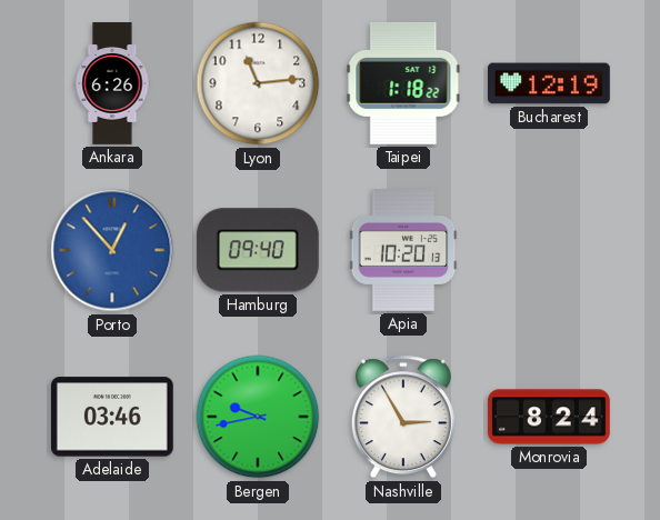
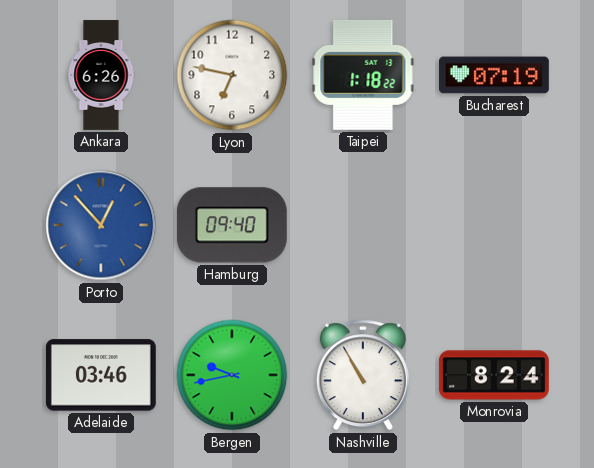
Lyon: 11:14 -> 6:47 (232, 75)
Bucharest: 12:19 -> 07:19 (495, 75)
Apia: 10:20 -> none (403, 251)
Nashville: 2:55 -> 10:55 (363, 375)
